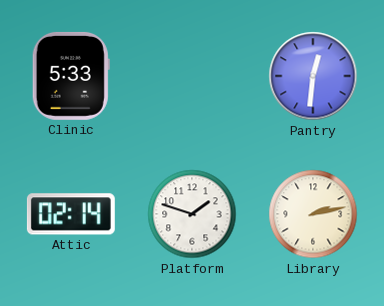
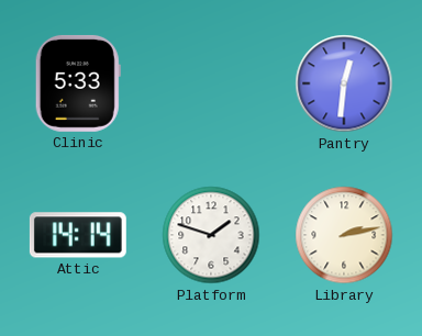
Attic: 02:14 -> 14:14 (78, 235)
